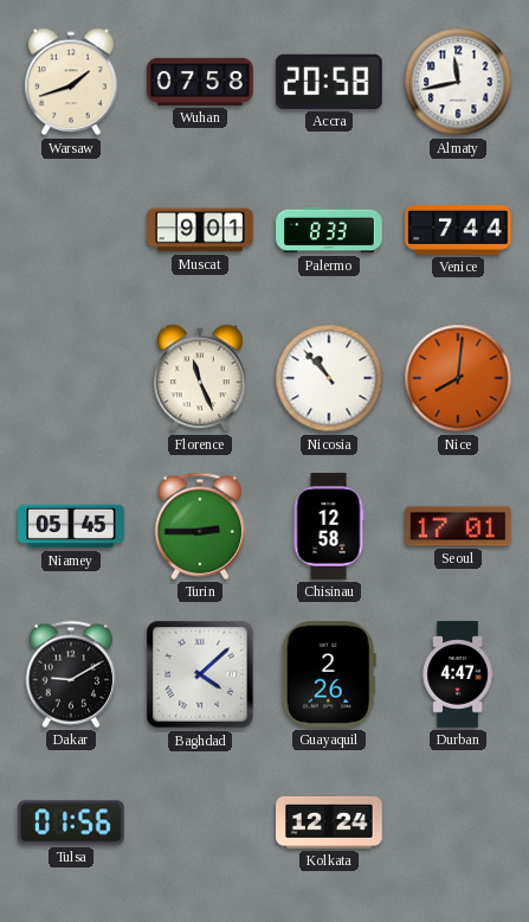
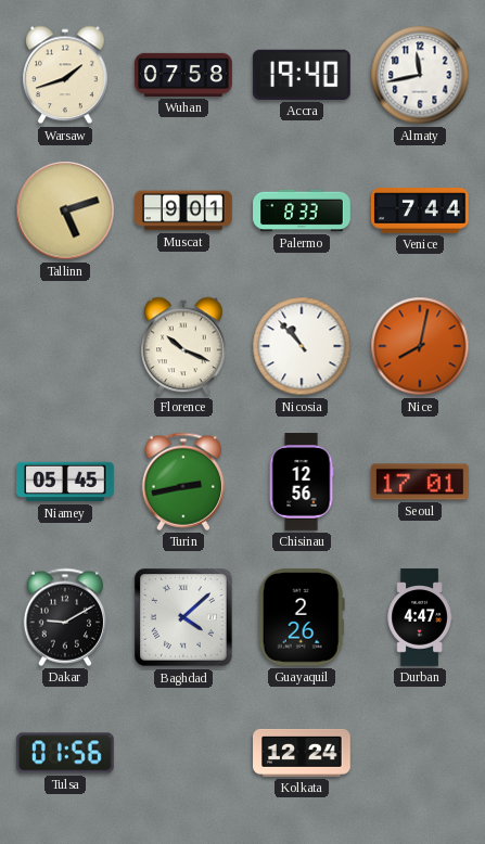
Accra: 20:58 -> 19:40 (302, 75)
Tallinn: none -> 5:12 (65, 210)
Florence: 11:26 -> 10:19 (183, 346)
Nice: 8:01 -> 8:02 (420, 346)
Turin: 2:45 -> 2:43 (182, 482)
Chisinau: 12:58 -> 12:56 (302, 482)
